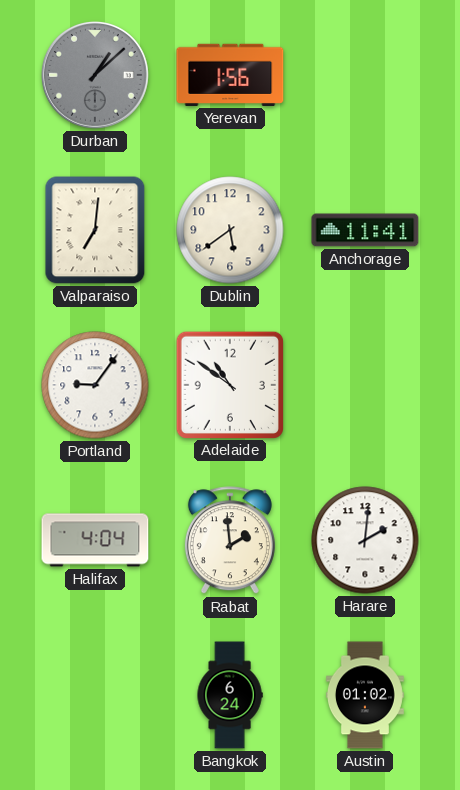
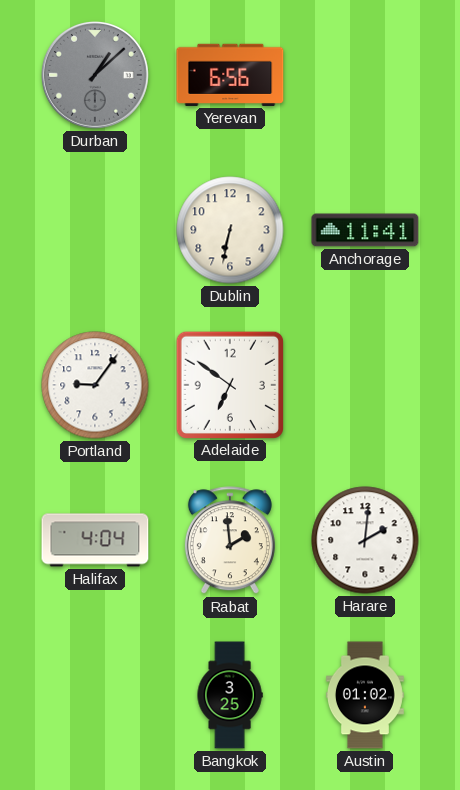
Yerevan: 1:56 -> 6:56 (230, 75)
Valparaiso: 7:01 -> none (95, 230)
Dublin: 5:39 -> 6:32 (230, 230)
Adelaide: 10:51 -> 6:51 (229, 384)
Bangkok: 6:24 -> 3:25 (230, 695)
